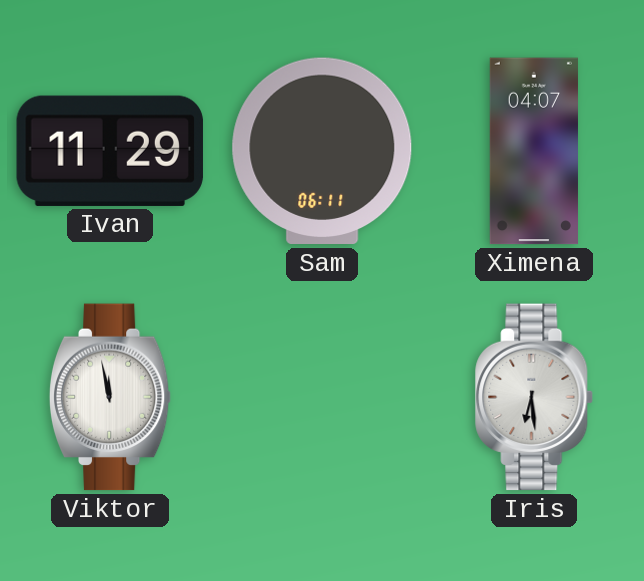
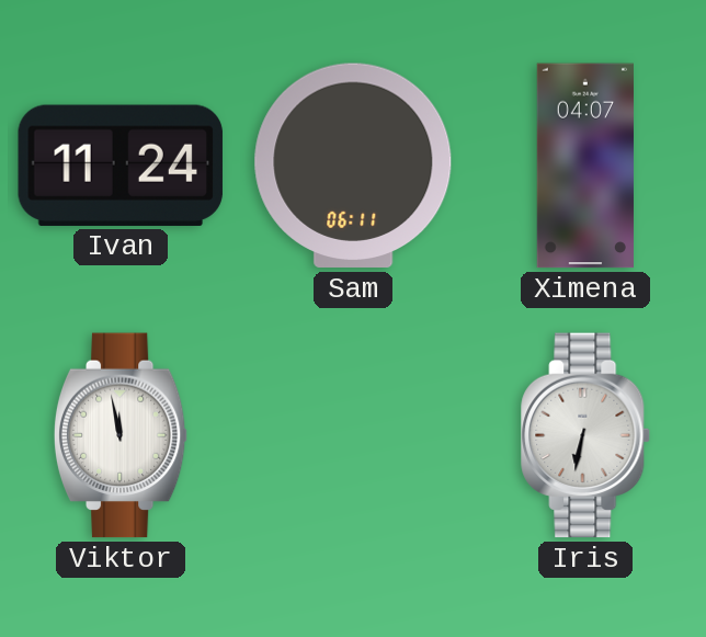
Ivan: 11:29 -> 11:24 (119, 166)
Iris: 6:29 -> 6:32 (587, 435)
